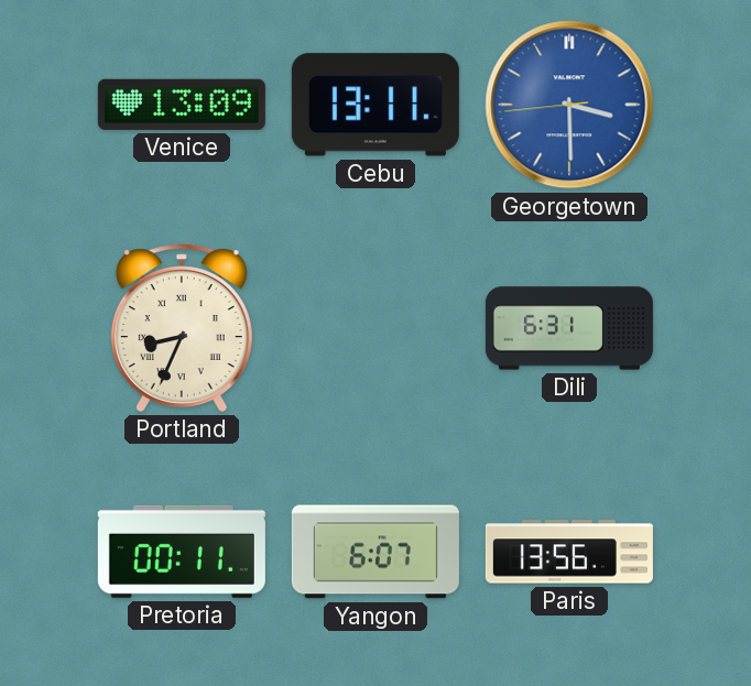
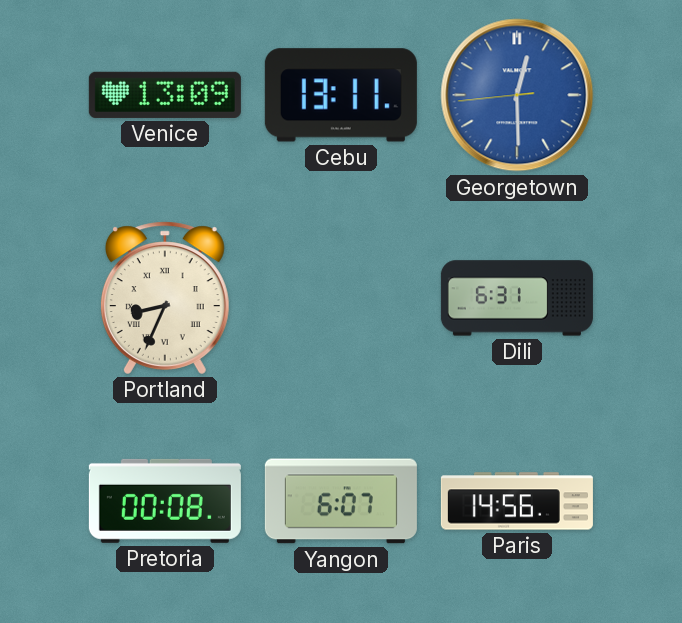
Georgetown: 3:29 -> 12:29 (517, 95)
Pretoria: 00:11 -> 00:08 (165, 501)
Paris: 13:56 -> 14:56 (517, 501)
